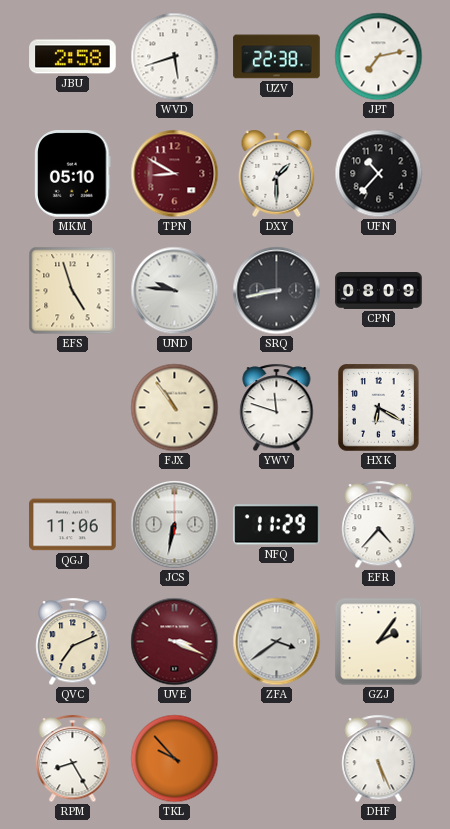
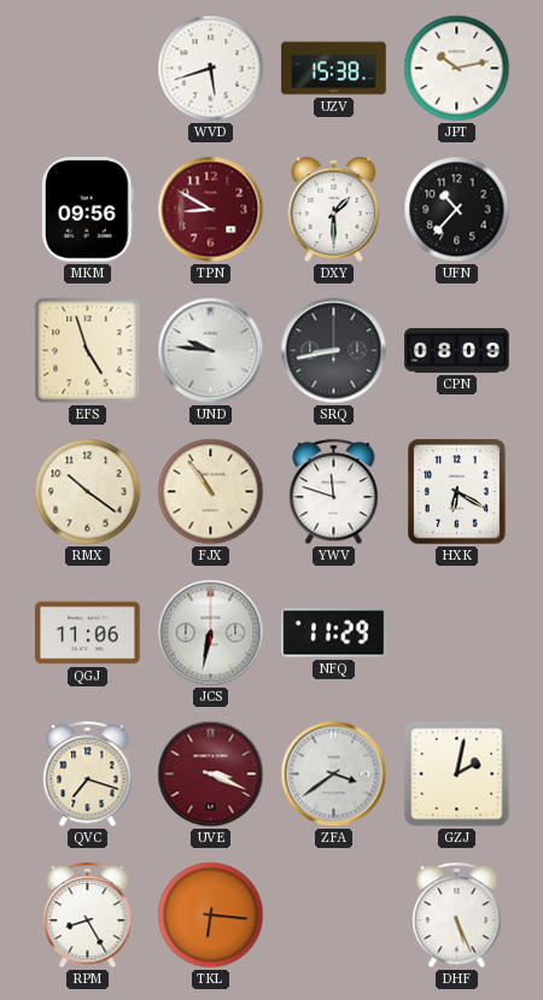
JBU: 2:58 -> none (73, 57)
UZV: 22:38 -> 15:38 (334, 69)
JPT: 7:13 -> 10:13 (457, 69)
MKM: 05:10 -> 09:56 (88, 210)
RMX: none -> 10:21 (88, 492)
EFR: 4:37 -> none (379, 525)
QVC: 7:11 -> 7:18 (88, 774)
GZJ: 2:06 -> 2:02 (457, 774)
TKL: 9:53 -> 6:16 (211, 916)
